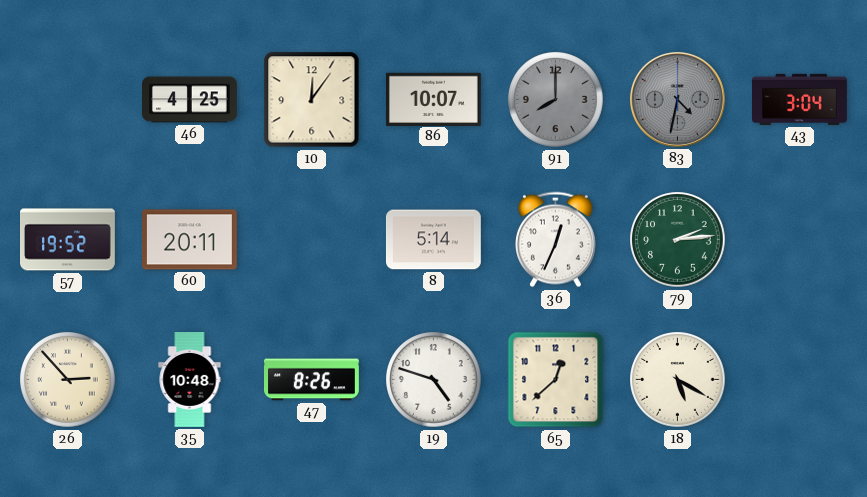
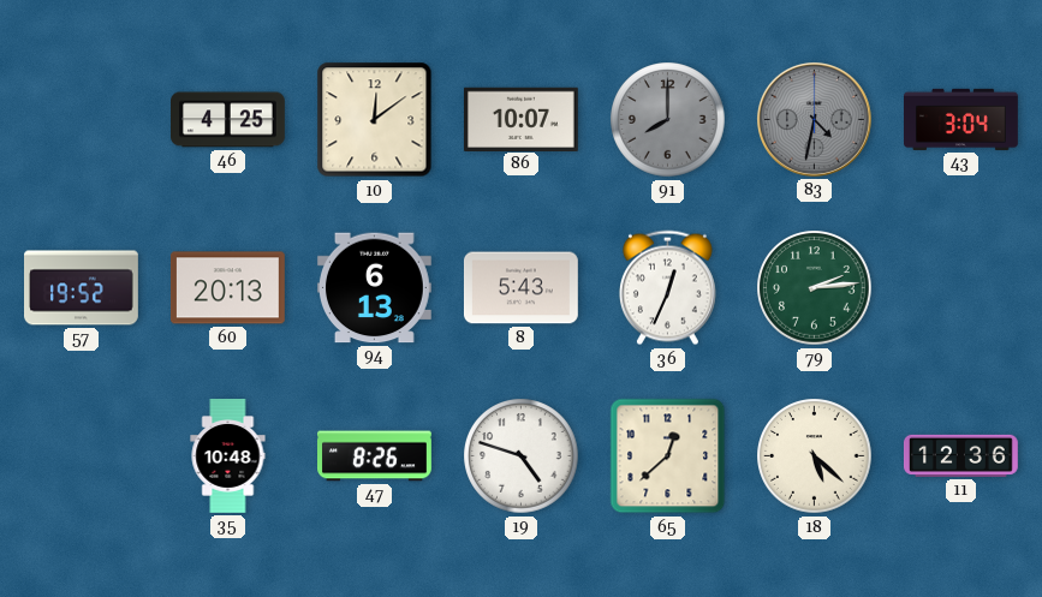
10: 12:06 -> 12:09 (375, 120)
60: 20:11 -> 20:13 (227, 288)
94: none -> 6:13 (374, 288)
8: 5:14 -> 5:43 (520, 288)
26: 2:53 -> none (68, 380)
18: 5:20 -> 5:22 (815, 456)
11: none -> 12:36 (961, 455)
